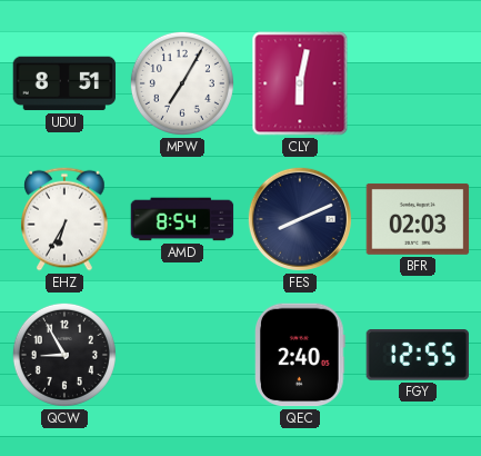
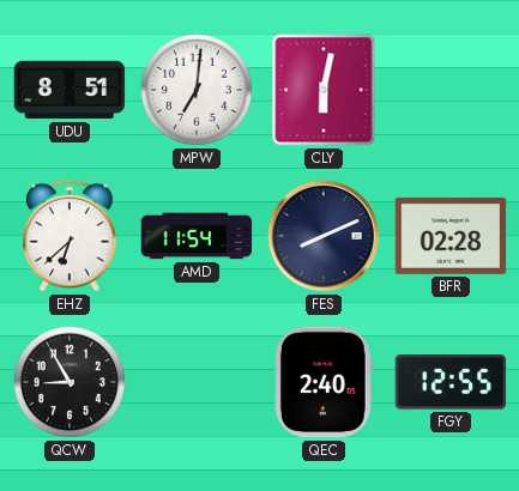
MPW: 7:05 -> 7:01 (197, 90)
EHZ: 6:35 -> 6:38 (70, 236)
AMD: 8:54 -> 11:54 (197, 236)
BFR: 02:03 -> 02:28 (451, 236)
